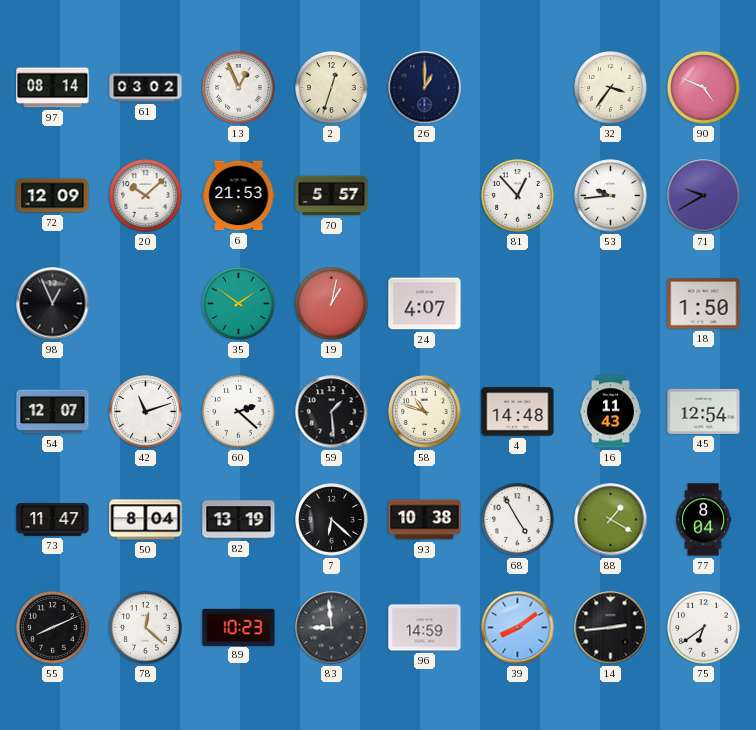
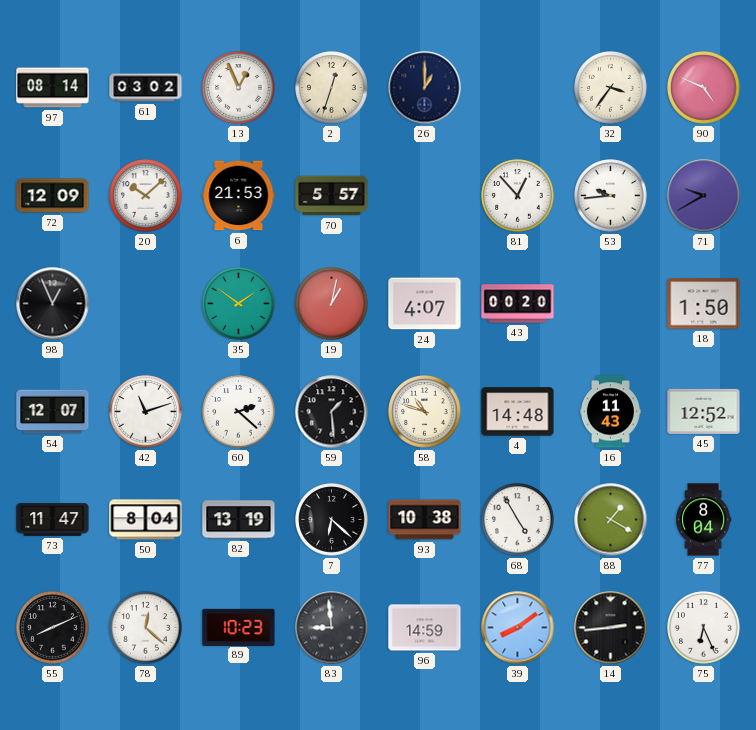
43: none -> 00:20 (518, 304)
45: 12:54 -> 12:52 (704, 411)
75: 6:39 -> 6:26 (704, 628)
